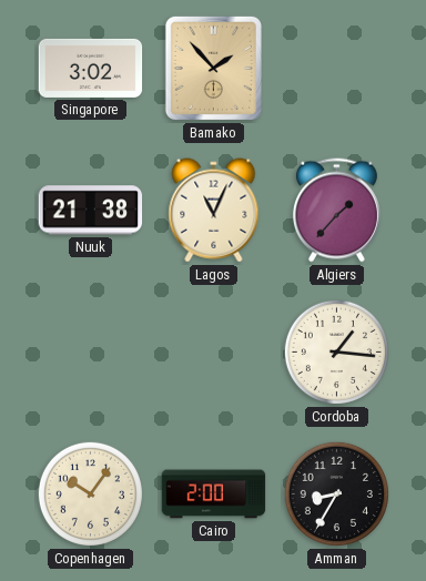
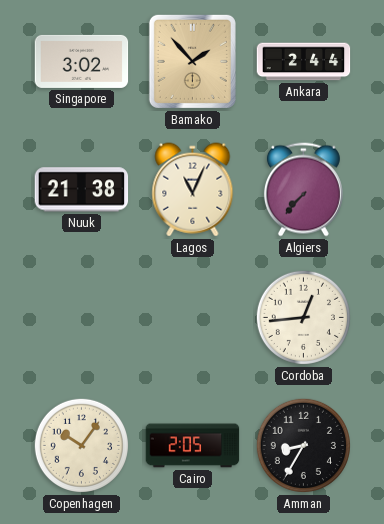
Ankara: none -> 2:44 (304, 62)
Algiers: 1:37 -> 7:37 (303, 190)
Cordoba: 1:16 -> 12:44 (303, 317)
Cairo: 2:00 -> 2:05 (193, 446)
